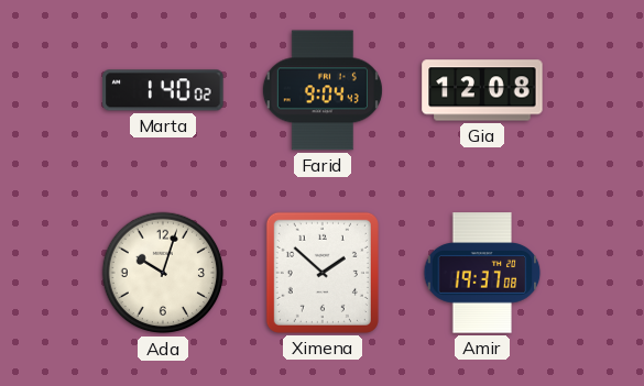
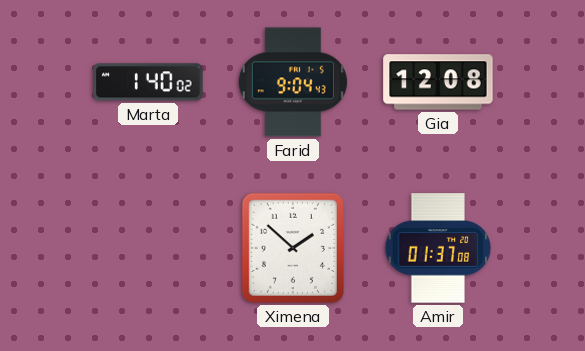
Ada: 10:03 -> none (163, 273)
Amir: 19:37 -> 01:37 (438, 248)
